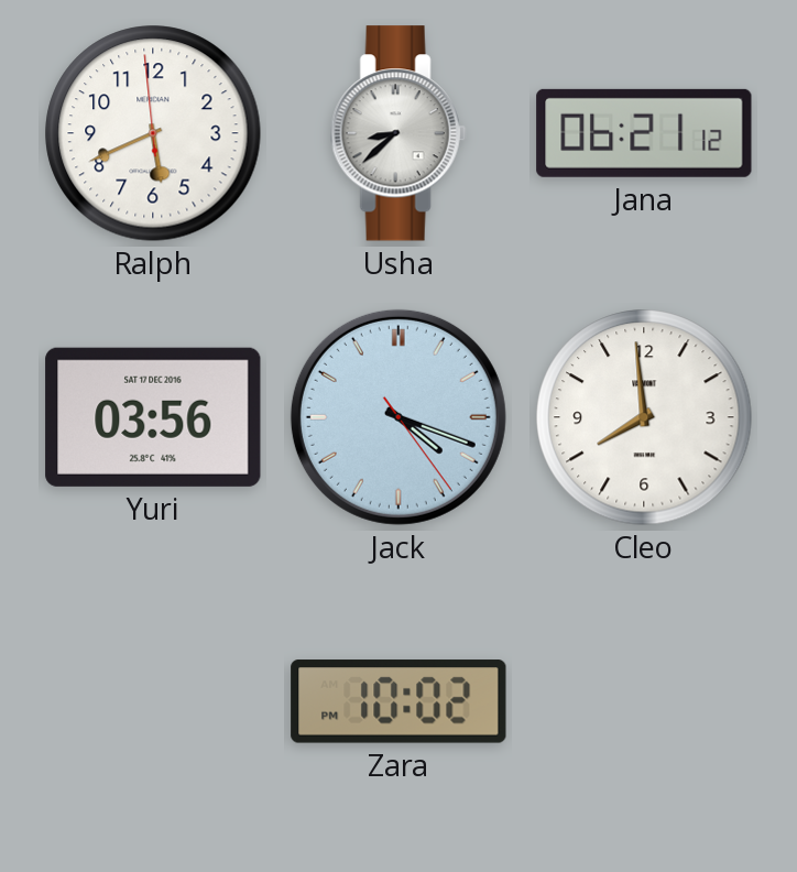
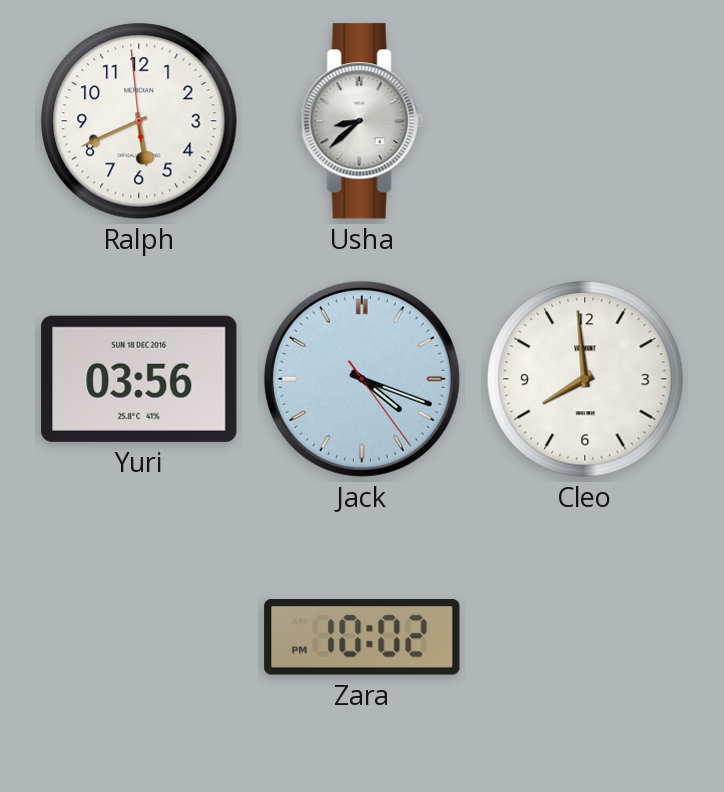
Jana: 06:21 -> none (644, 133)
Yuri date: SAT 17 DEC 2016 -> SUN 18 DEC 2016 (139, 379)
